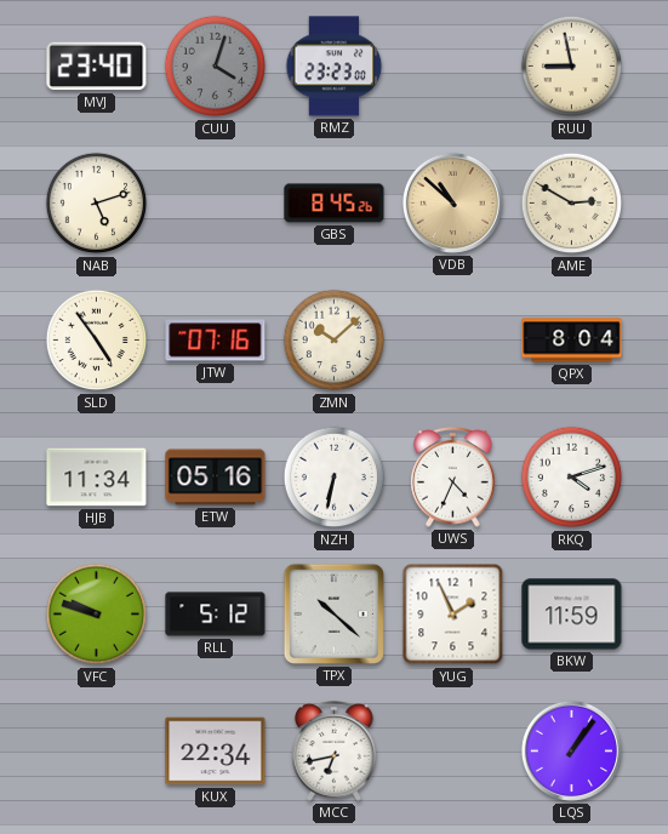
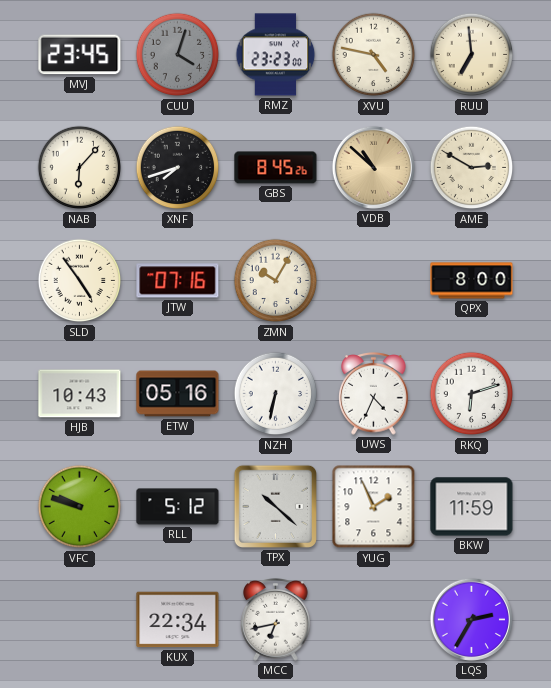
MVJ: 23:40 -> 23:45 (80, 55)
XVU: none -> 4:47 (374, 55)
RUU: 8:58 -> 6:59 (472, 55)
NAB: 5:12 -> 6:07 (80, 168)
XNF: none -> 7:42 (178, 168)
ZMN: 10:08 -> 10:05 (276, 281)
QPX: 8:04 -> 8:00 (472, 281)
HJB: 11:34 -> 10:43 (80, 394)
RKQ: 4:12 -> 6:12 (472, 394)
LQS: 1:06 -> 2:35 (471, 619)
